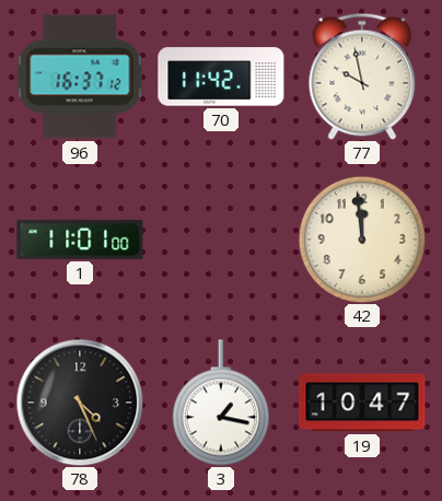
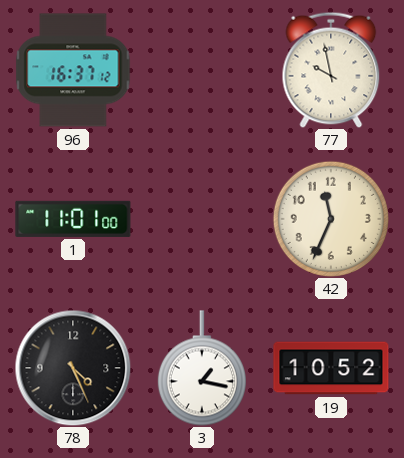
70: 11:42 -> none (221, 77)
42: 11:59 -> 11:34 (330, 218)
19: 10:47 -> 10:52 (331, 368)
